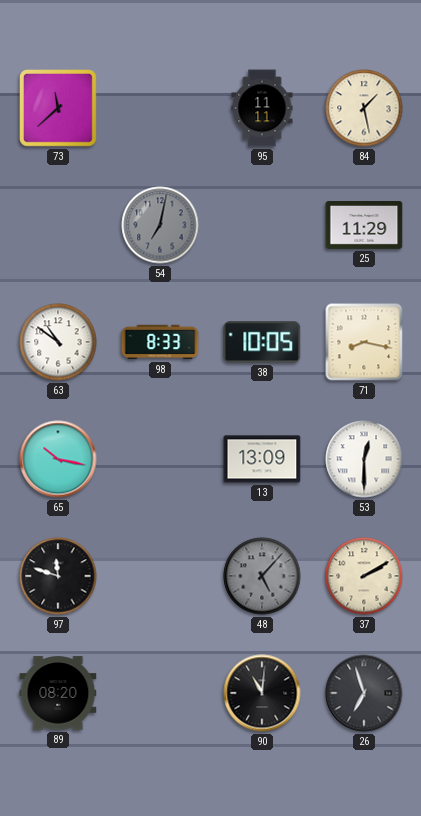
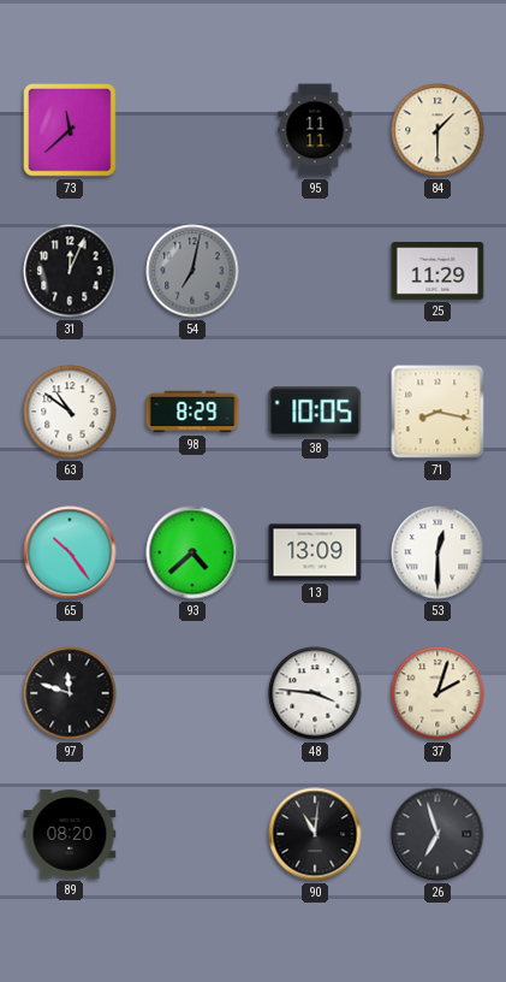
84: 1:28 -> 1:30 (437, 130)
31: none -> 12:04 (70, 271)
98: 8:33 -> 8:29 (192, 412)
65: 10:17 -> 10:24 (70, 552)
93: none -> 4:38 (192, 552)
48: 5:07 -> 3:46 (315, 693)
48 dial: grey -> white (315, 693)
37: 2:10 -> 2:03 (437, 693)
